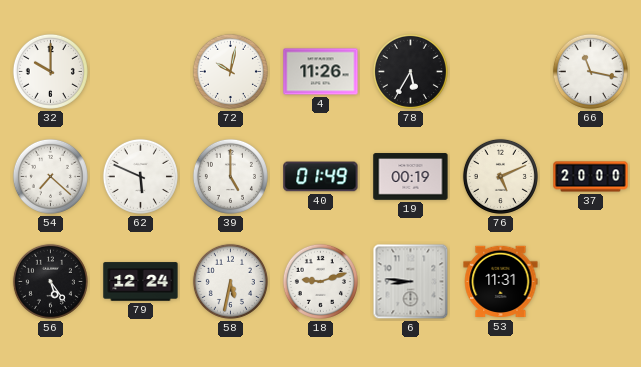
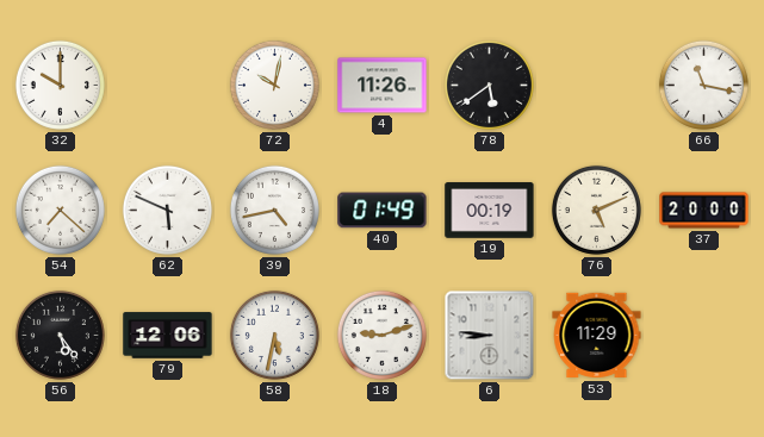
78: 5:35 -> 5:39 (489, 85)
39: 5:00 -> 4:43 (274, 210)
79: 12:24 -> 12:06 (168, 336)
53: 11:31 -> 11:29 (597, 336)
